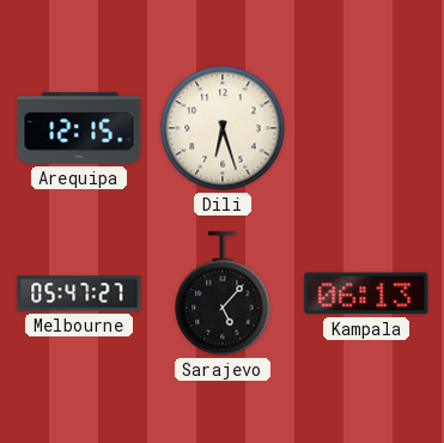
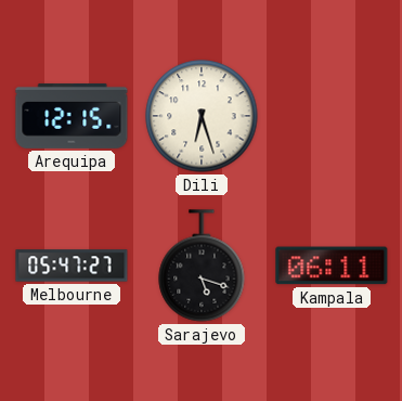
Sarajevo: 5:07 -> 5:18 (202, 266)
Kampala: 06:13 -> 06:11 (332, 266)
